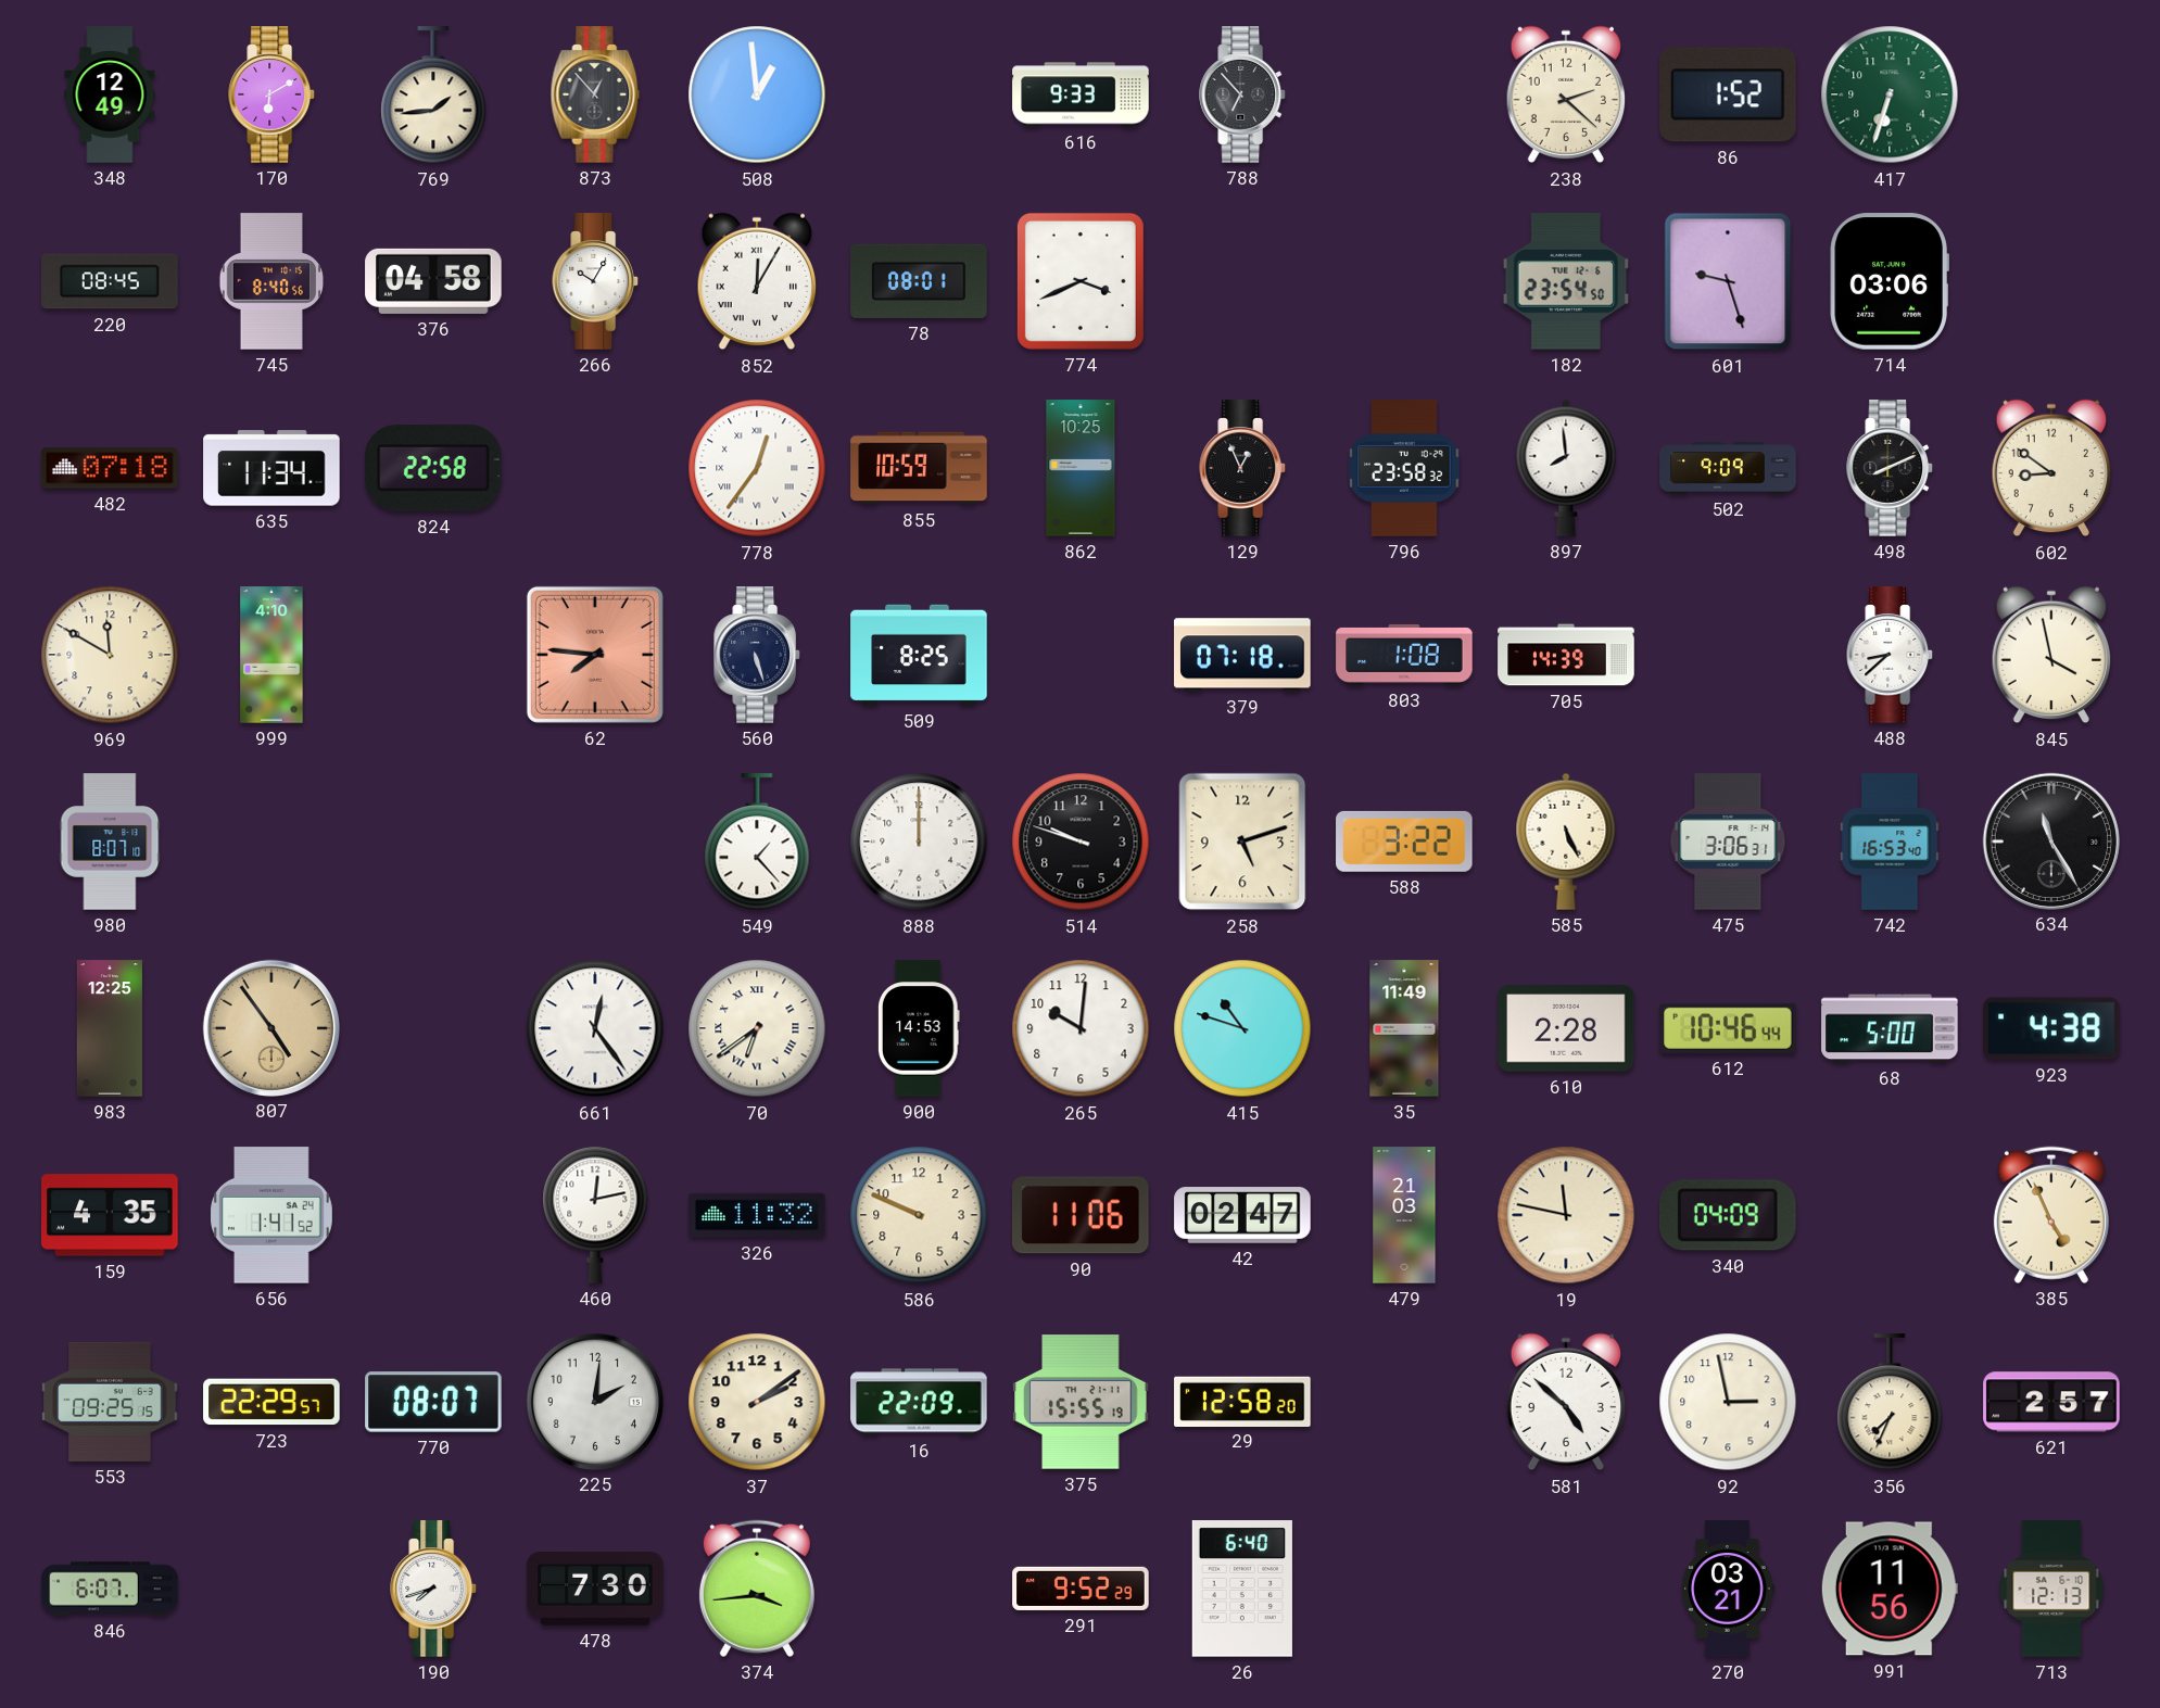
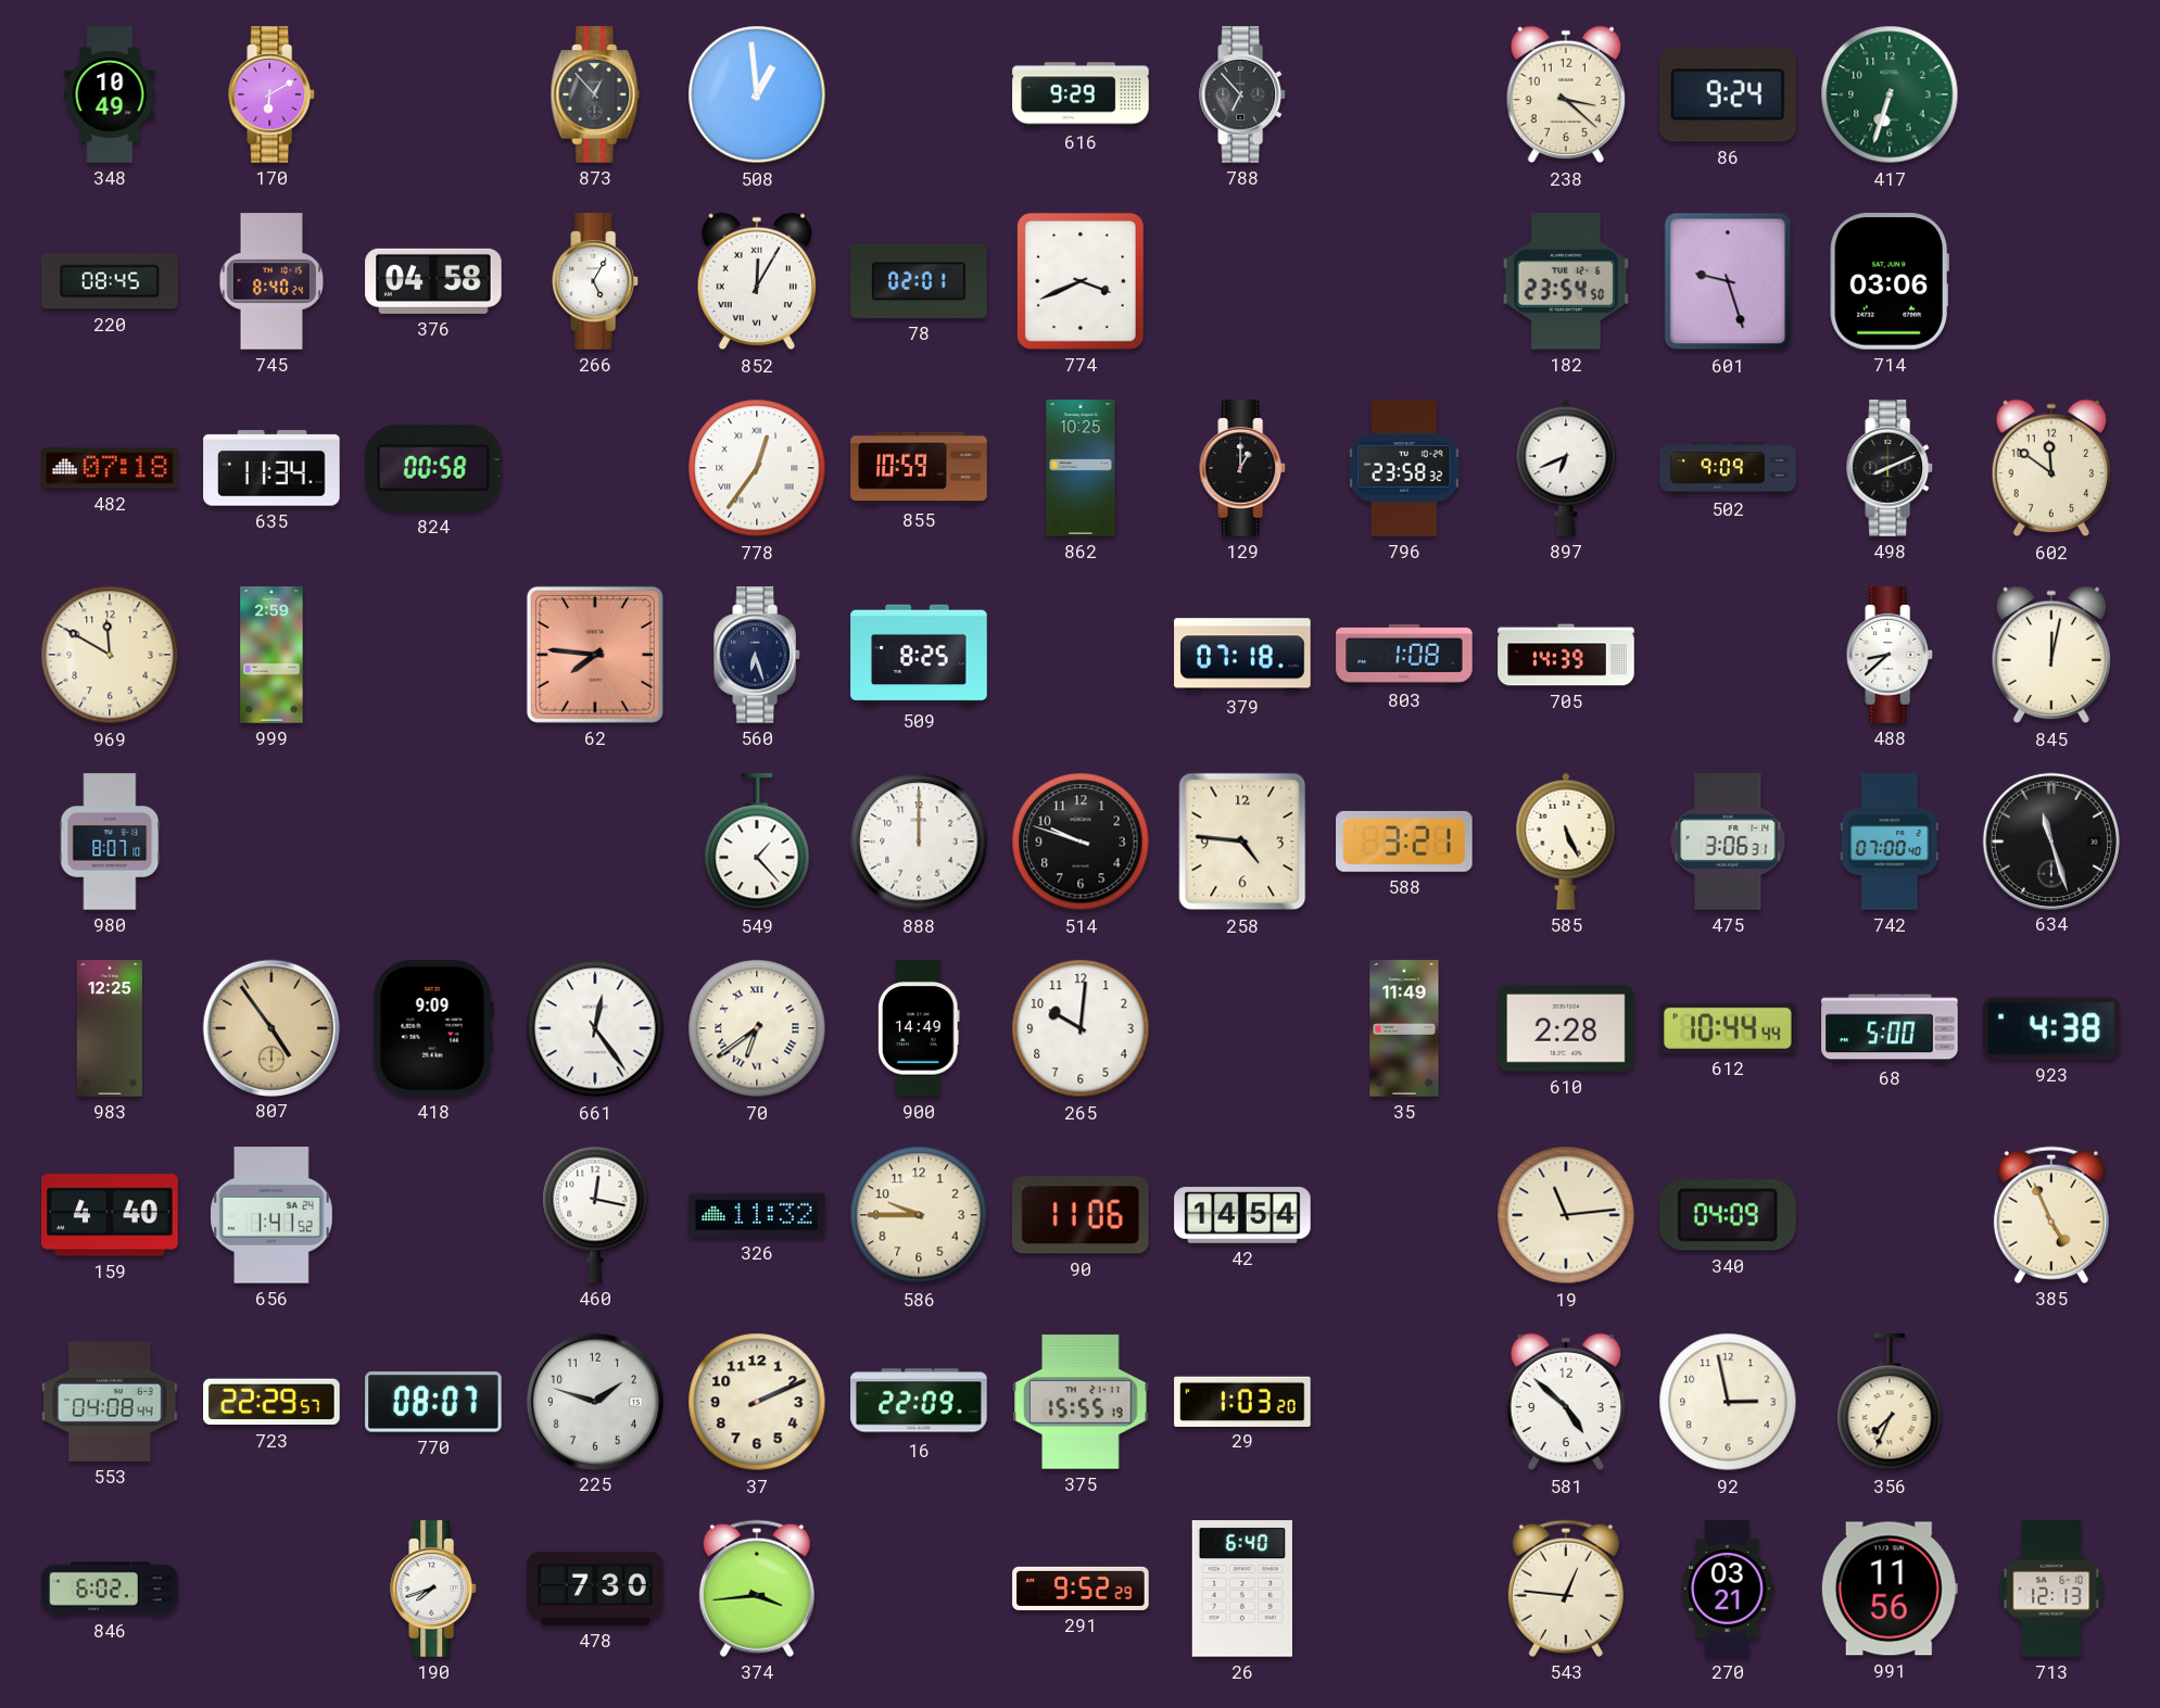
348: 12:49 -> 10:49 (110, 94)
769: 1:44 -> none (433, 96)
616: 9:33 -> 9:29 (1081, 94)
238: 2:22 -> 3:22 (1565, 94)
86: 1:52 -> 9:24 (1729, 94)
745: 8:40:56 -> 8:40:24 (271, 281)
266: 10:05 -> 5:05 (596, 281)
78: 08:01 -> 02:01 (919, 281)
824: 22:58 -> 00:58 (434, 468)
129: 12:56 -> 1:00 (1243, 468)
897: 7:59 -> 6:41 (1566, 468)
602: 8:51 -> 11:51 (2050, 468)
999: 4:10 -> 2:59 (271, 655)
560: 5:27 -> 6:27 (758, 655)
845: 3:58 -> 12:02 (2050, 655)
258: 5:12 -> 4:46 (1242, 842)
588: 3:22 -> 3:21 (1404, 842)
742: 16:53 -> 07:00 (1890, 842)
634: 11:25 -> 11:27 (2050, 840)
418: none -> 9:09 (433, 1029)
900: 14:53 -> 14:49 (920, 1028)
415: 10:48 -> none (1242, 1028)
612: 10:46 -> 10:44 (1728, 1028)
159: 4:35 -> 4:40 (110, 1215)
460: 12:13 -> 12:17 (595, 1215)
586: 9:49 -> 9:45 (919, 1215)
42: 02:47 -> 14:54 (1242, 1215)
479: 21:03 -> none (1404, 1215)
19: 11:47 -> 11:14 (1566, 1215)
553: 09:25 -> 04:08 (110, 1402)
225: 2:01 -> 1:48 (594, 1401)
37: 2:09 -> 2:11 (757, 1402)
29: 12:58 -> 1:03 (1242, 1401)
621: 2:57 -> none (2051, 1402)
846: 6:07 -> 6:02 (110, 1589)
543: none -> 12:46 (1566, 1589)
